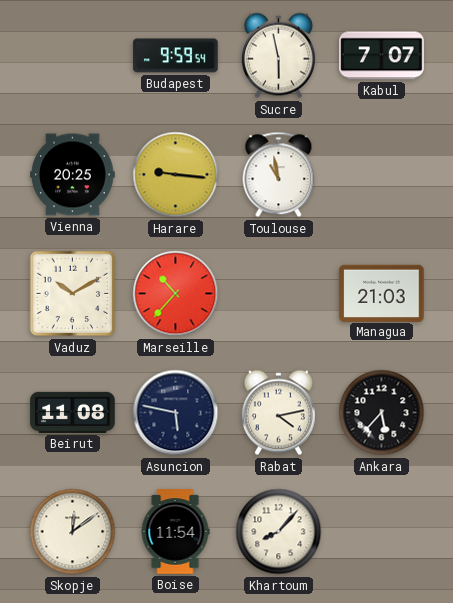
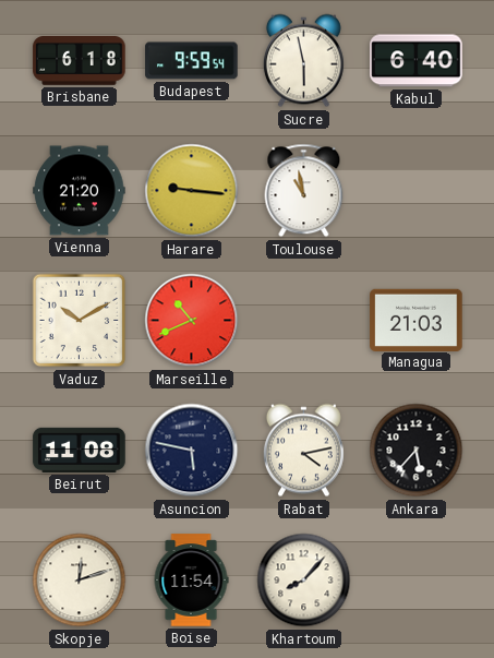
Brisbane: none -> 6:18 (80, 61)
Kabul: 7:07 -> 6:40 (417, 61)
Vienna: 20:25 -> 21:20 (80, 191)
Marseille: 10:37 -> 10:41 (192, 321)
Skopje: 12:09 -> 12:12 (80, 581)
